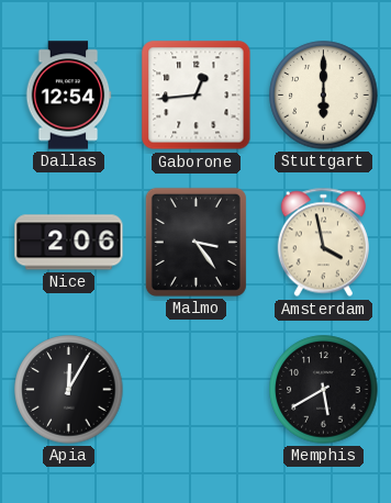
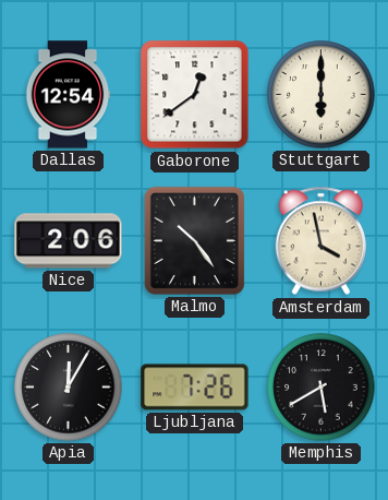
Gaborone: 12:44 -> 12:39 (195, 95)
Malmo: 3:24 -> 10:24 (194, 240)
Ljubljana: none -> 7:26 (195, 388)
